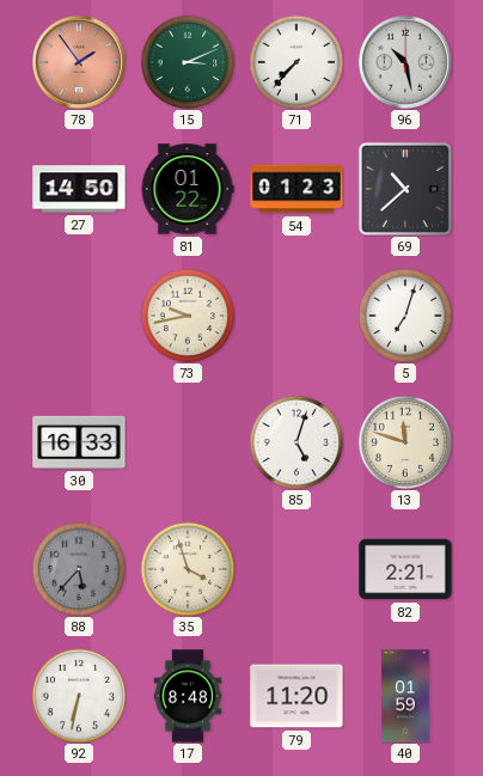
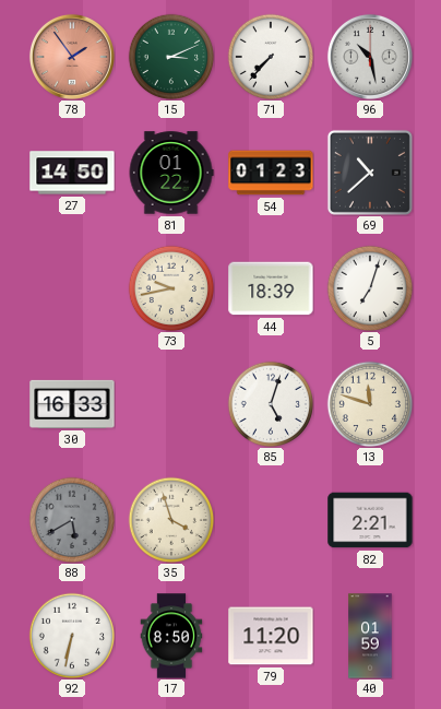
44: none -> 18:39 (271, 288)
88: 5:37 -> 5:40 (72, 520)
17: 8:48 -> 8:50 (171, 636)
